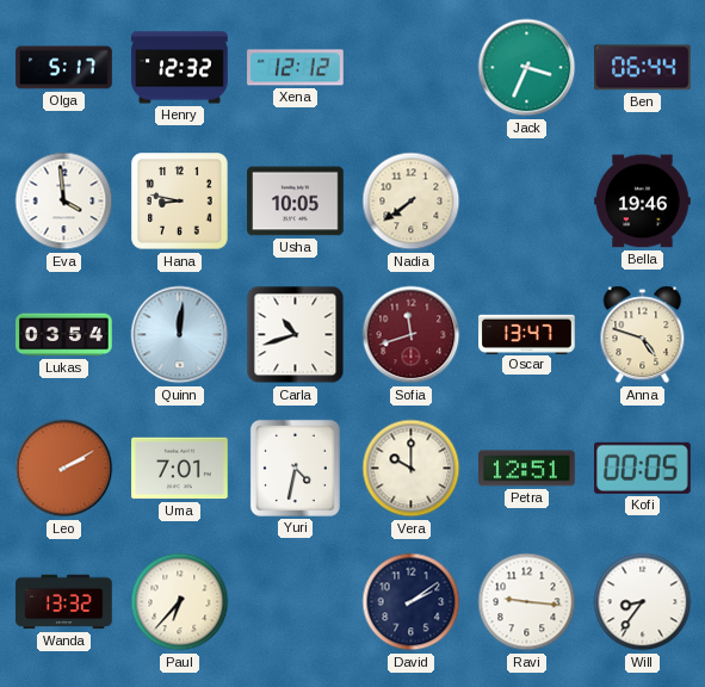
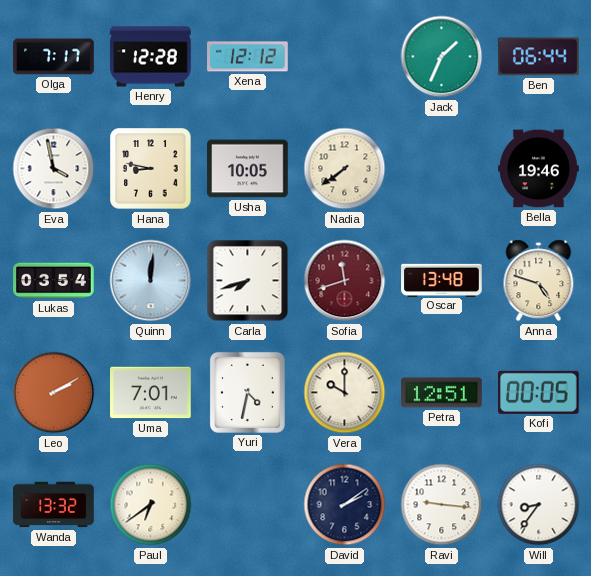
Olga: 5:17 -> 7:17 (54, 57)
Henry: 12:32 -> 12:28 (151, 57)
Jack: 3:34 -> 1:34 (442, 57)
Eva: 3:59 -> 3:58 (54, 169)
Carla: 10:42 -> 7:42 (248, 281)
Oscar: 13:47 -> 13:48 (442, 280)
Paul: 6:37 -> 6:39 (151, 505)
